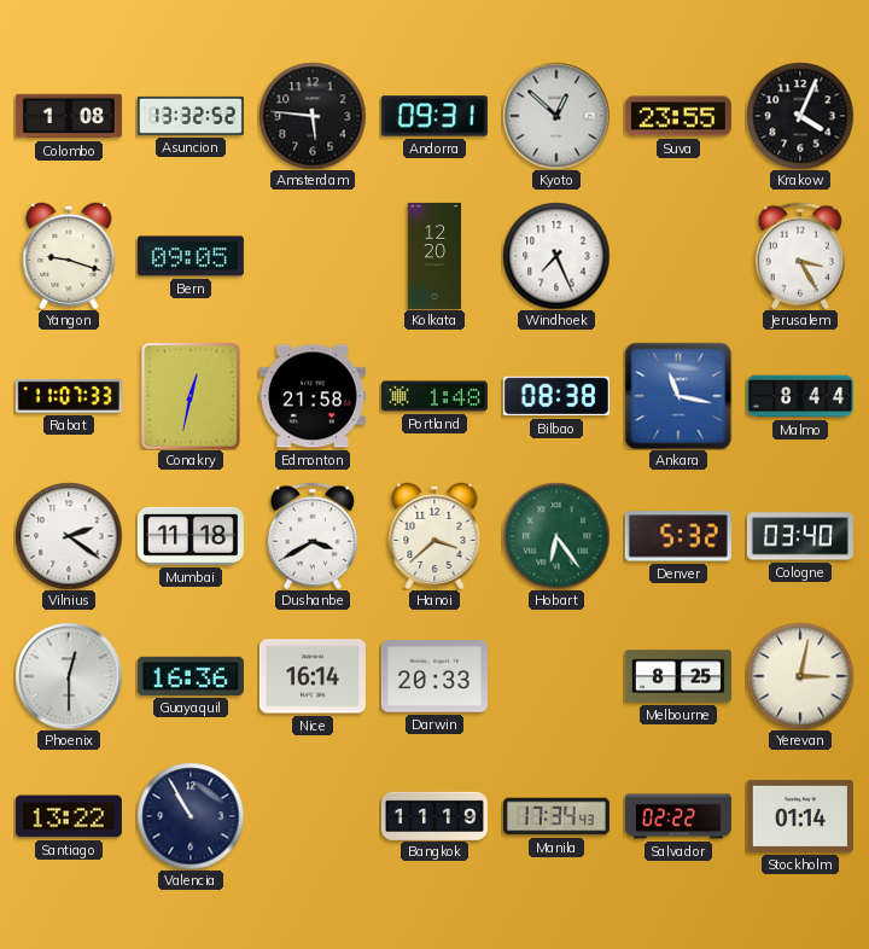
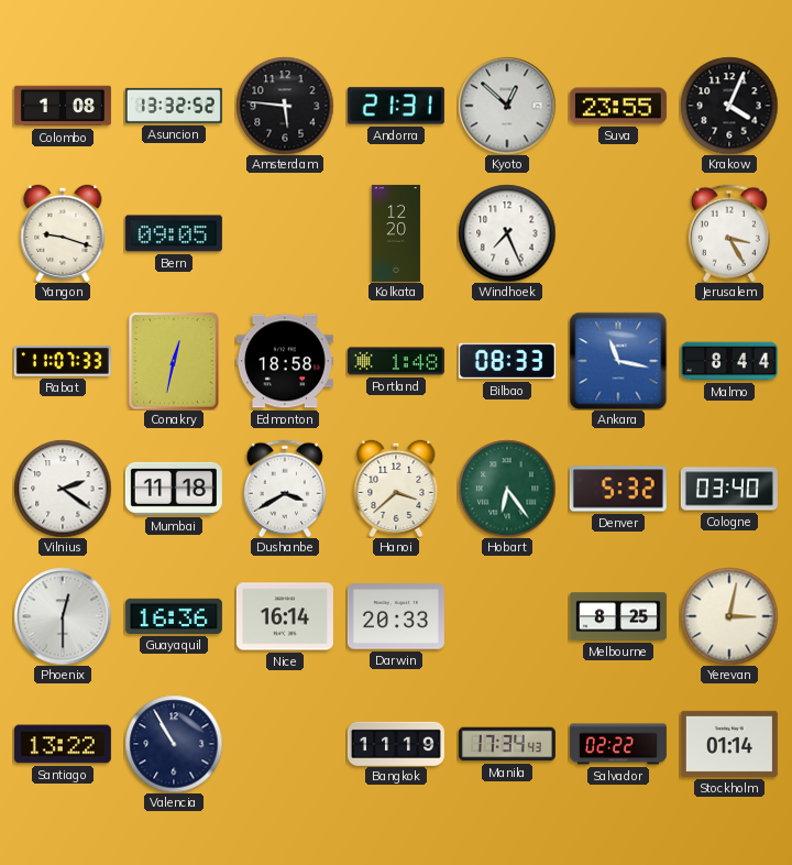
Andorra: 09:31 -> 21:31 (396, 106)
Edmonton: 21:58 -> 18:58 (285, 361)
Bilbao: 08:38 -> 08:33 (507, 361)
